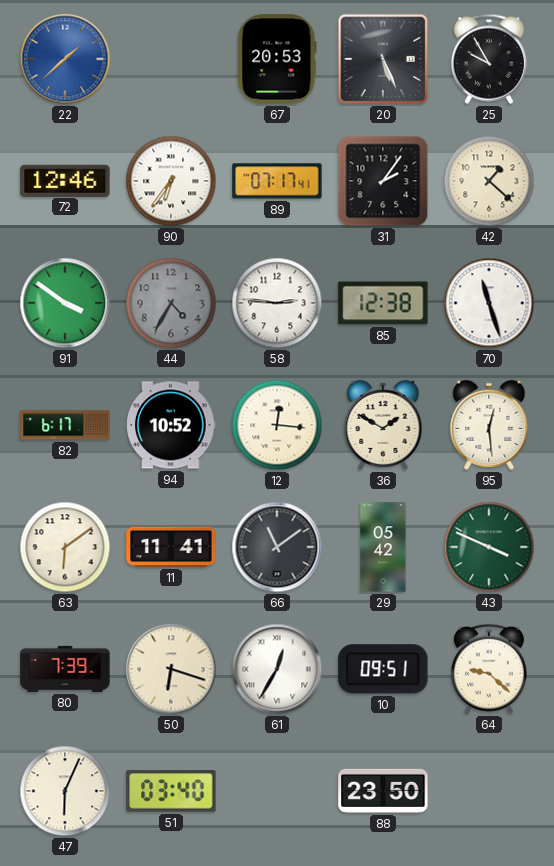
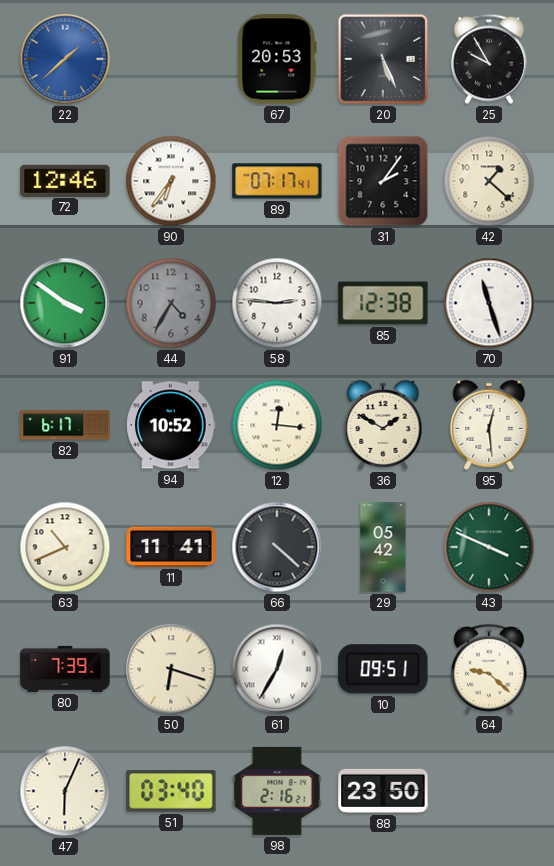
63: 6:09 -> 10:41 (65, 547)
66: 11:09 -> 4:22 (277, 547)
98: none -> 2:16 (277, 791)
